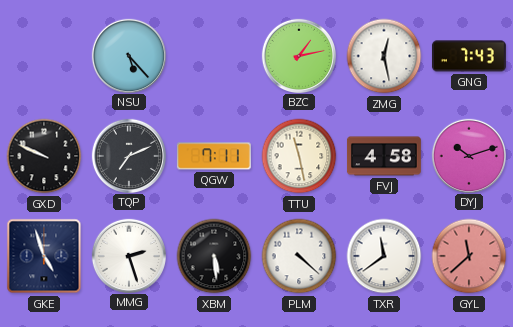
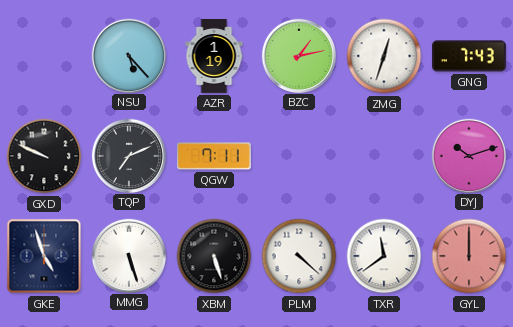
AZR: none -> 1:19 (214, 56)
ZMG: 12:28 -> 12:33 (384, 56)
TTU: 11:28 -> none (299, 156)
FVJ: 4:58 -> none (384, 156)
MMG: 2:27 -> 5:27 (128, 255)
XBM: 5:29 -> 5:27 (214, 256)
GYL: 11:38 -> 12:00 (469, 256)
